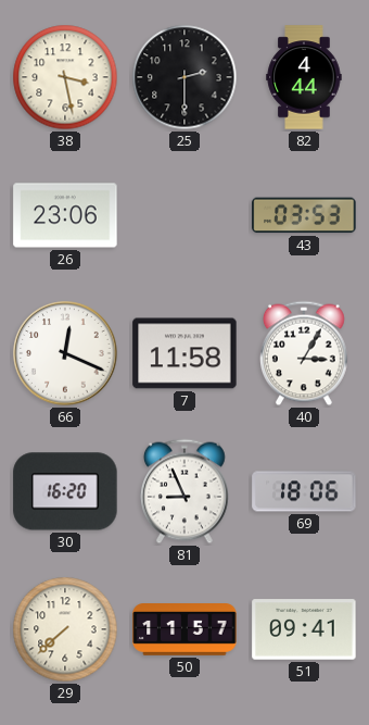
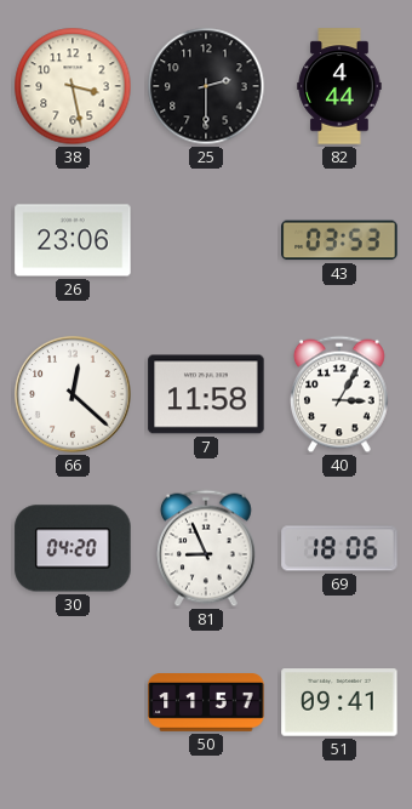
66: 12:19 -> 12:22 (73, 394)
30: 16:20 -> 04:20 (73, 548)
29: 7:38 -> none (65, 629)
